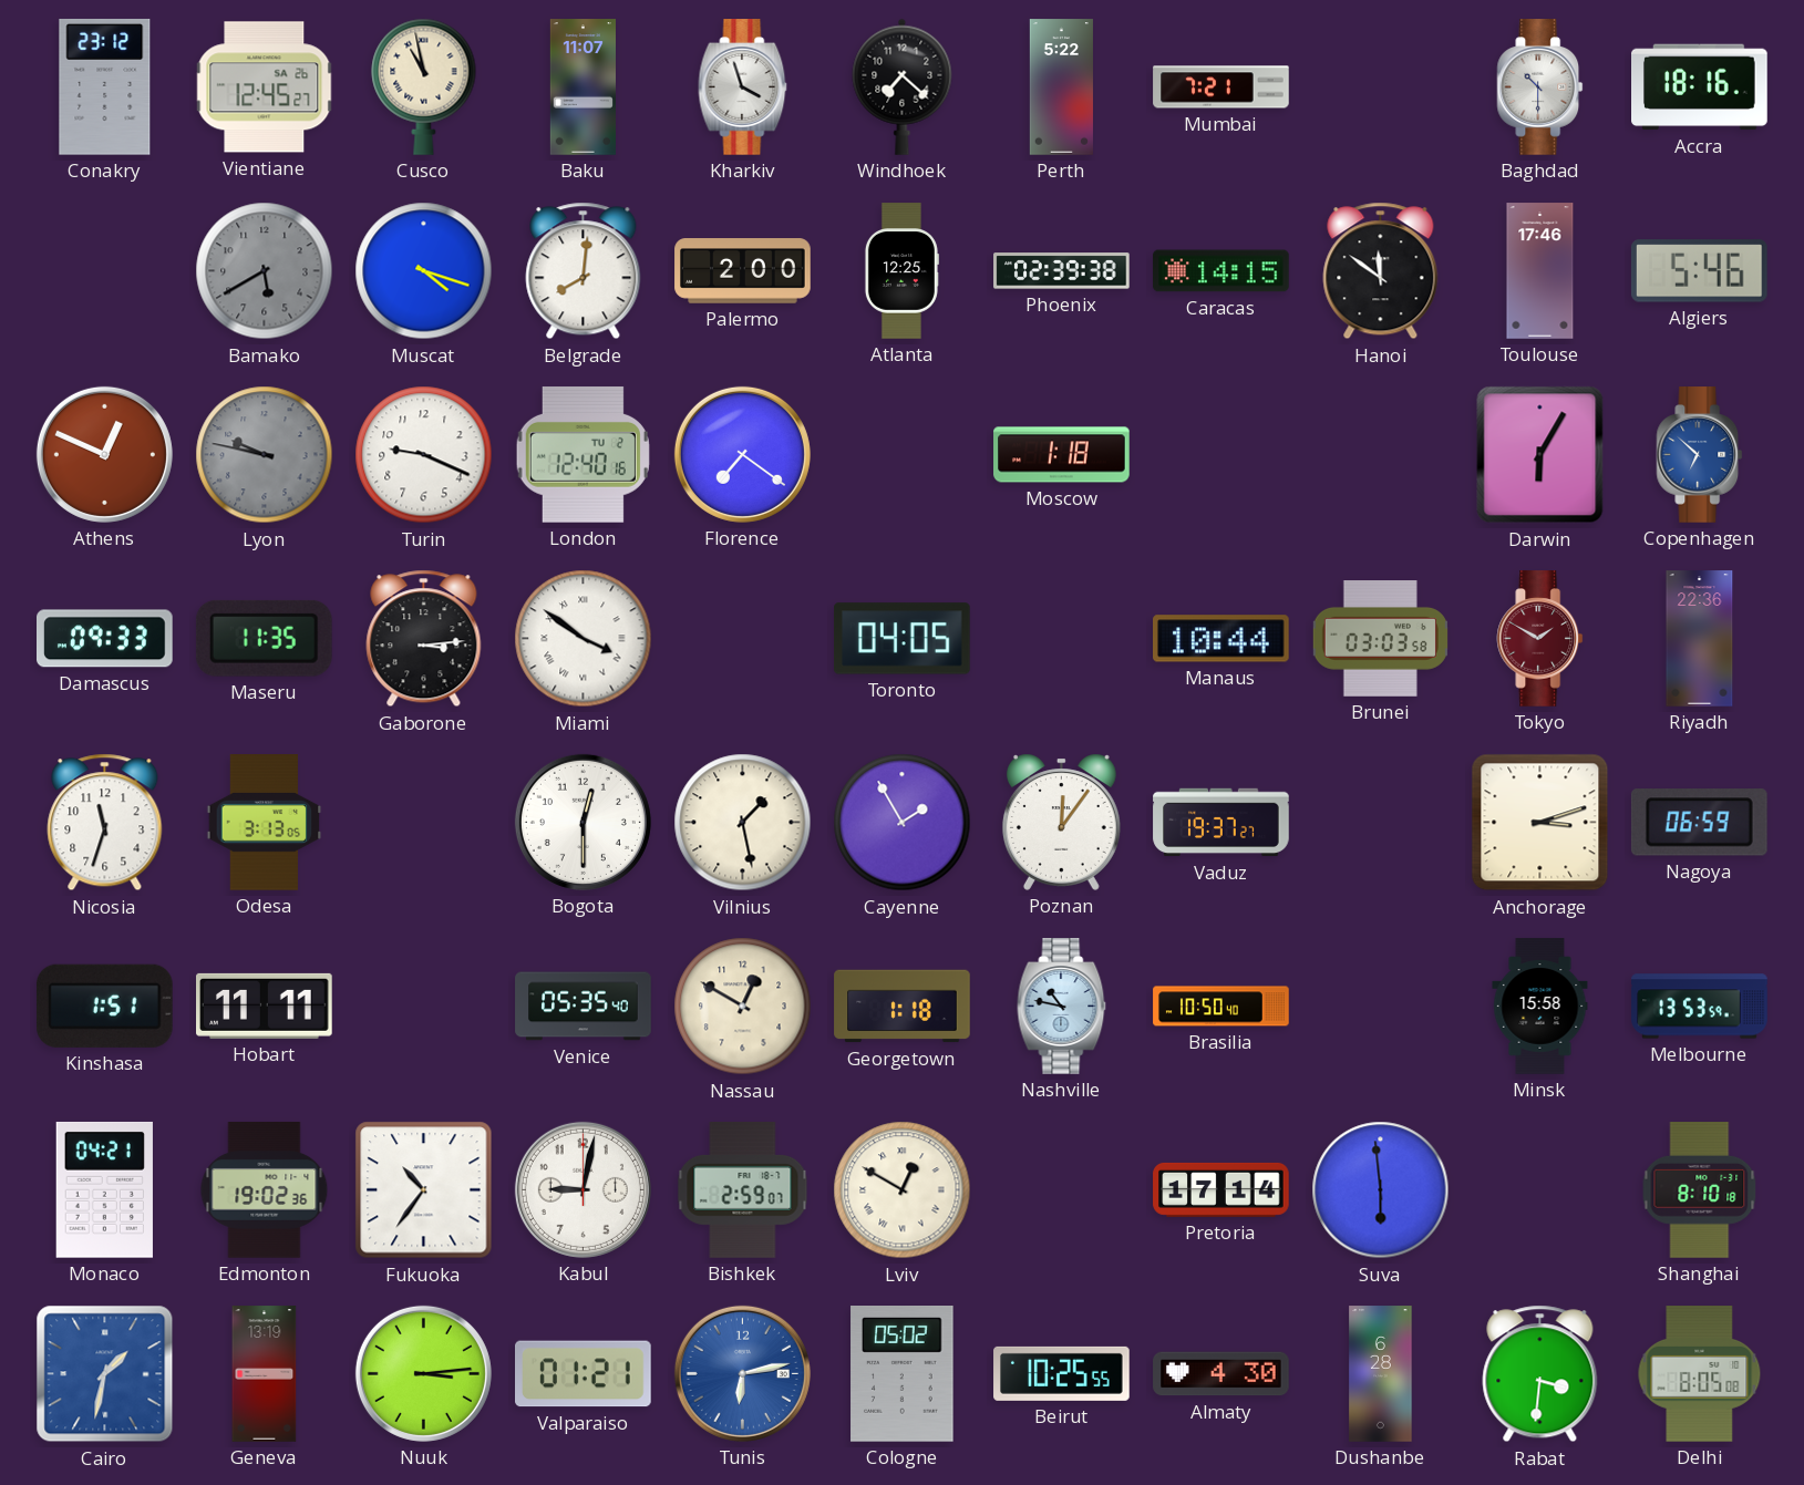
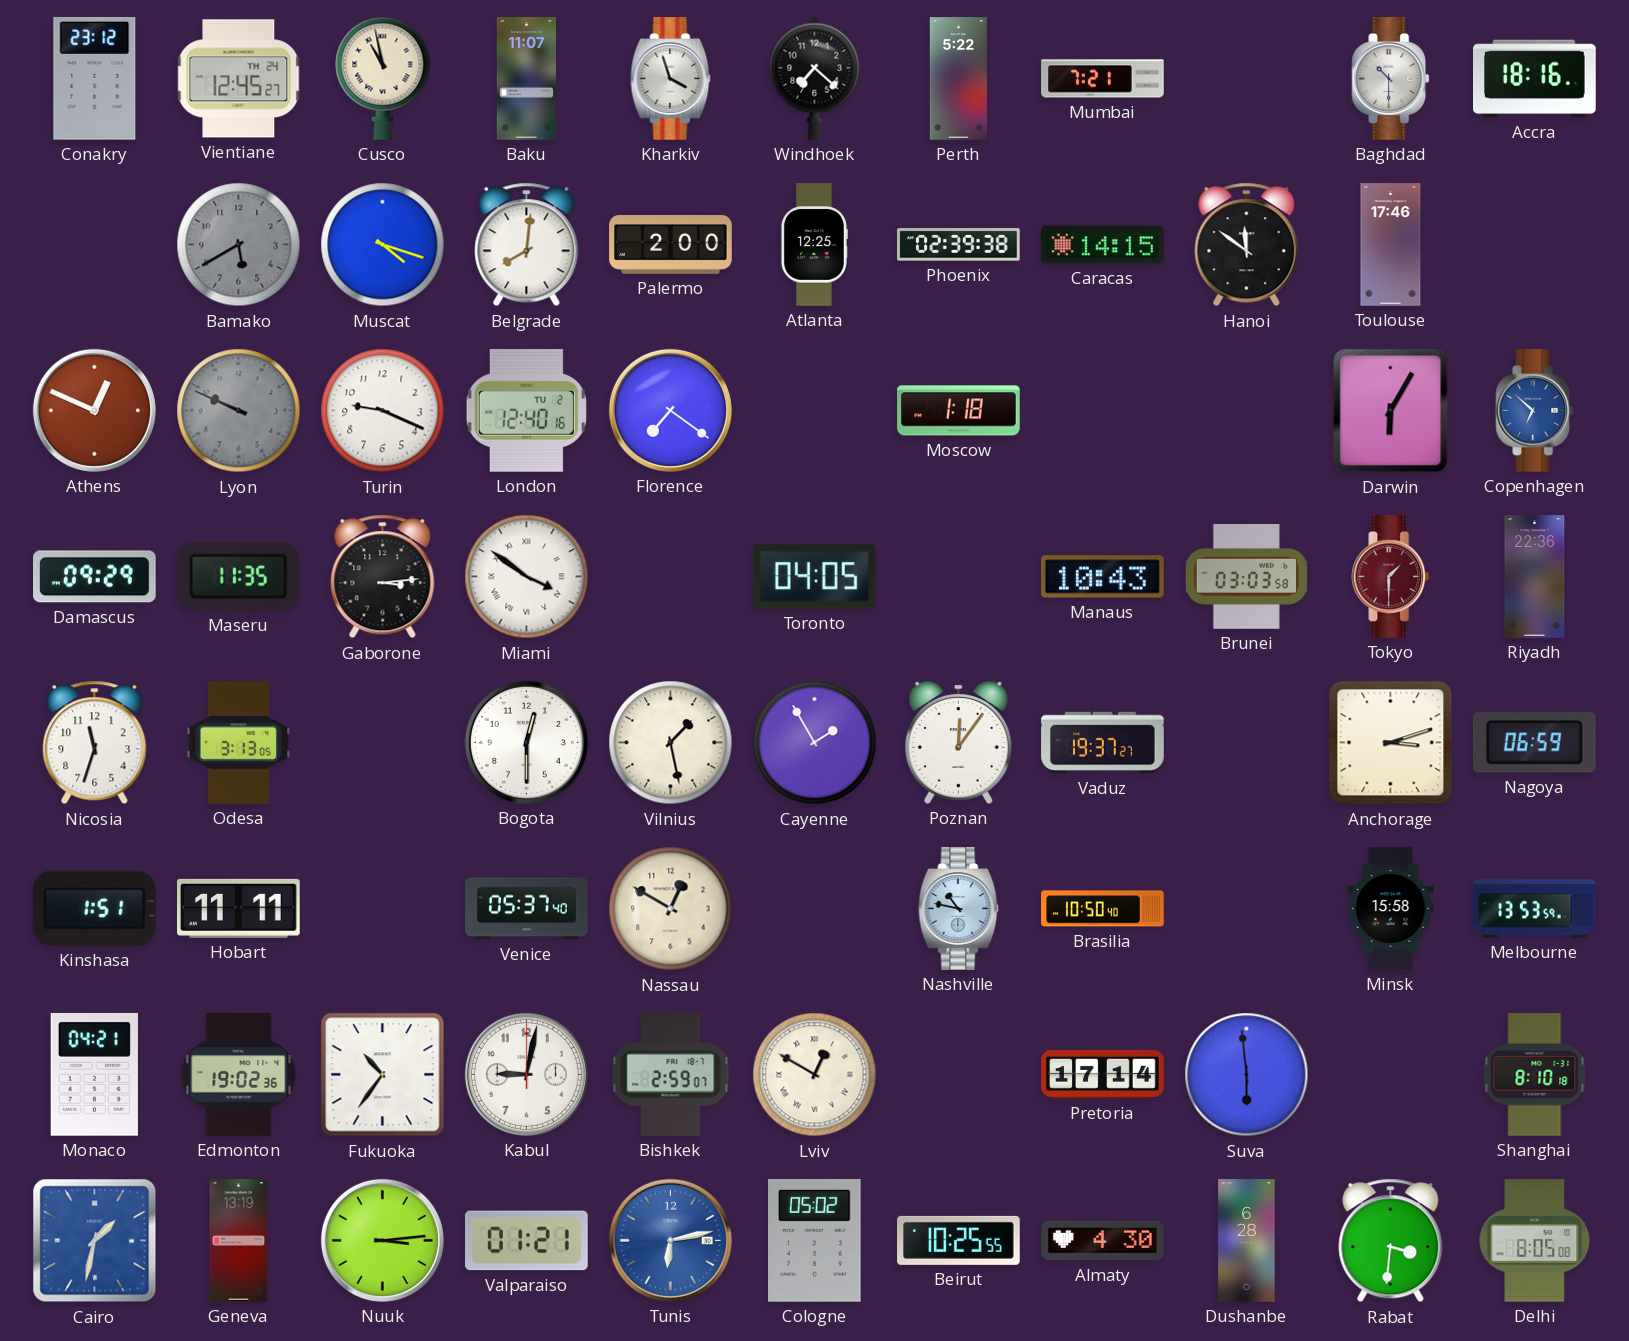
Vientiane date: SA 26 -> TH 24 (239, 79)
Algiers: 5:46 -> none (1699, 271)
Lyon: 9:47 -> 9:49 (239, 411)
Damascus: 09:33 -> 09:29 (95, 577)
Manaus: 10:44 -> 10:43 (1103, 577)
Tokyo: 1:50 -> 1:30 (1391, 577)
Venice: 05:35 -> 05:37 (527, 909)
Georgetown: 1:18 -> none (903, 1007)
